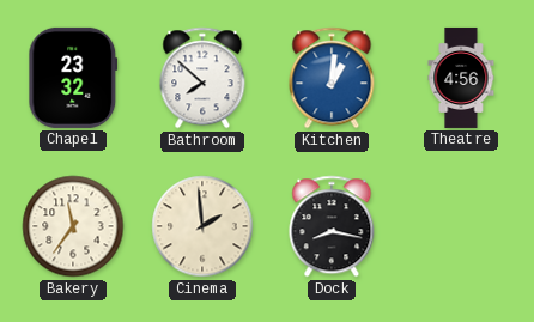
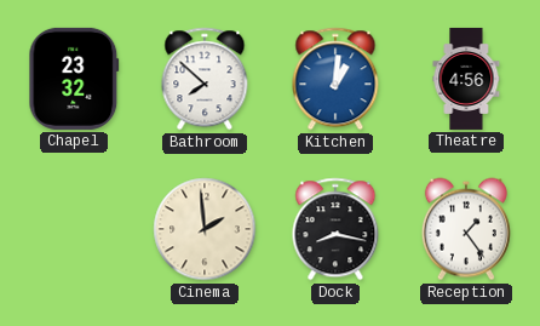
Bakery: 11:36 -> none (73, 226)
Reception: none -> 1:24 (466, 229)
